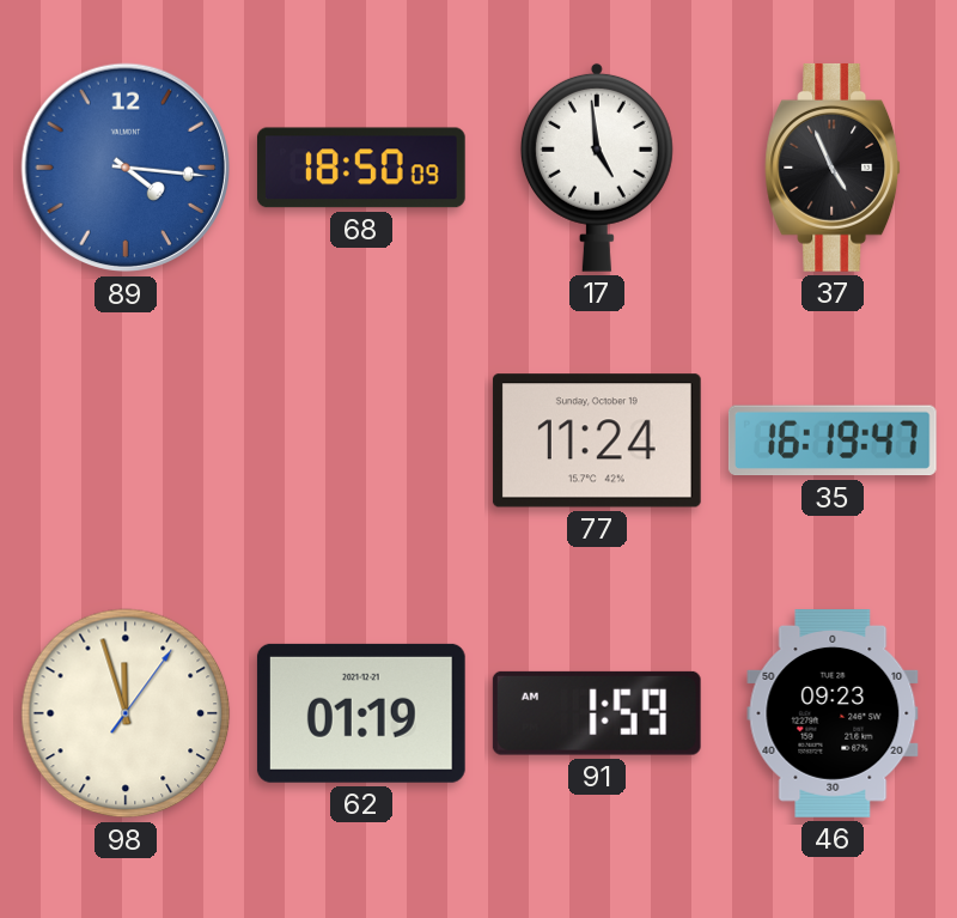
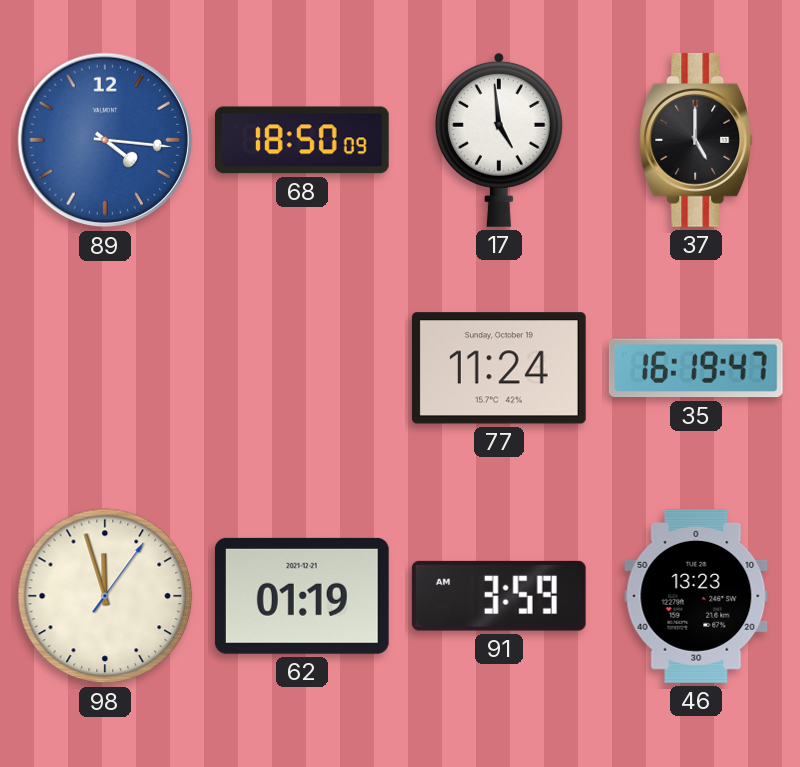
37: 4:56 -> 5:00 (697, 140)
91: 1:59 -> 3:59 (499, 596)
46: 09:23 -> 13:23 (696, 597)
